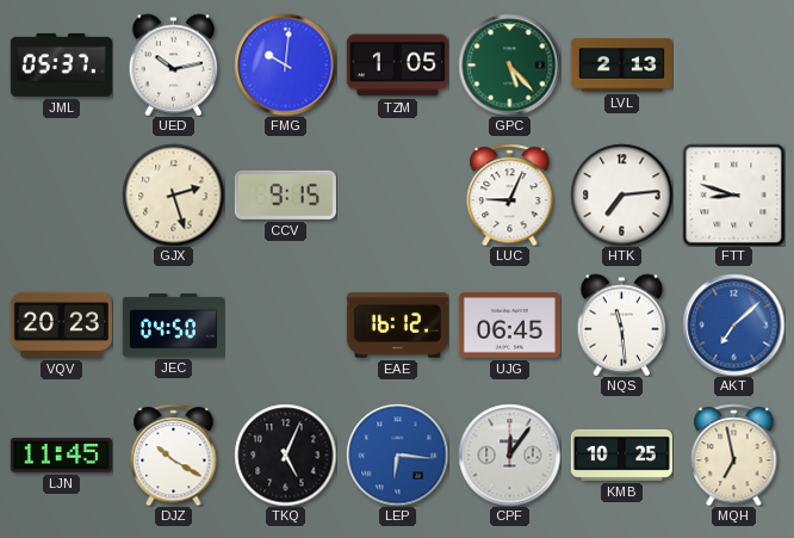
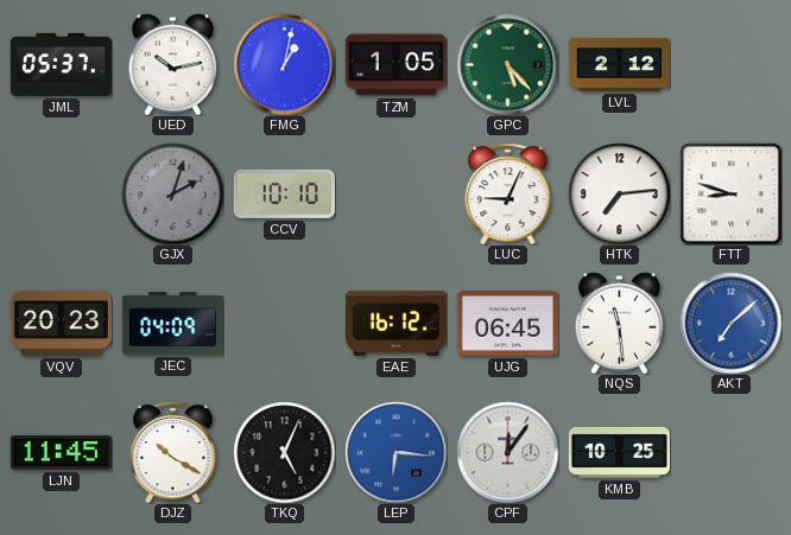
FMG: 10:01 -> 1:02 (284, 64)
LVL: 2:13 -> 2:12 (619, 65)
GJX: 2:27 -> 2:03 (172, 193)
GJX dial: cream -> grey (172, 193)
CCV: 9:15 -> 10:10 (284, 193)
JEC: 04:50 -> 04:09 (172, 324)
MQH: 6:58 -> none (734, 454)
